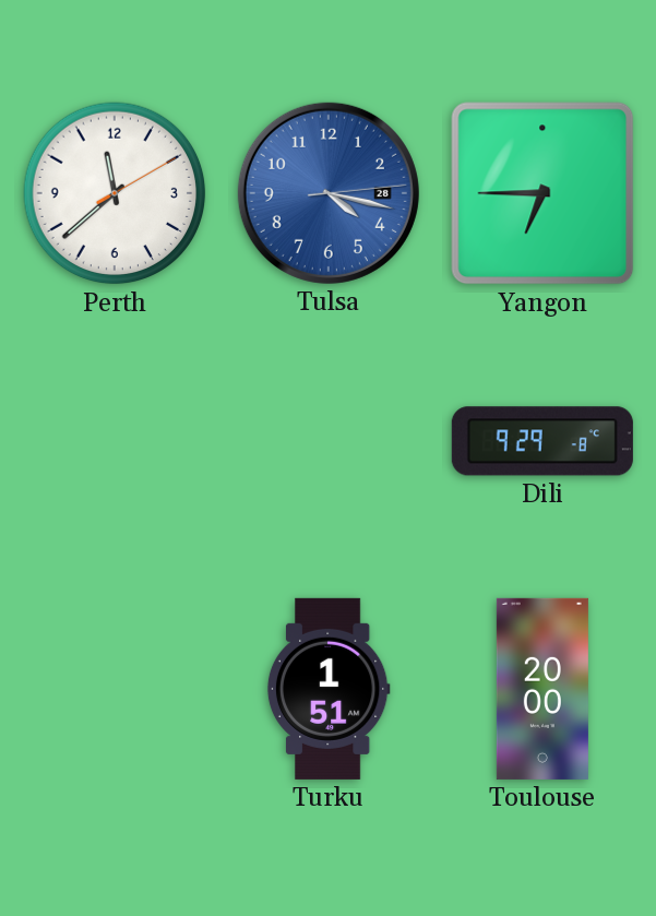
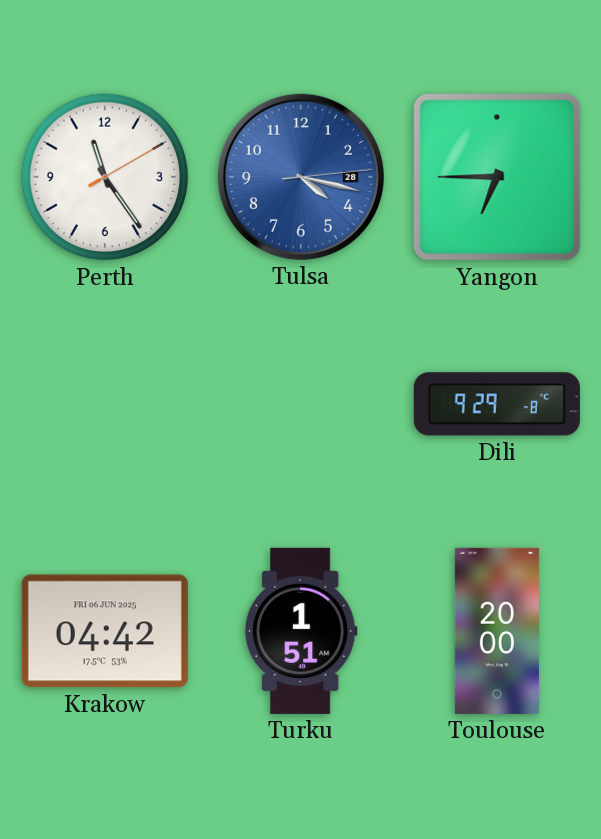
Perth: 11:38 -> 11:24 (105, 177)
Krakow: none -> 04:42 (105, 631)
